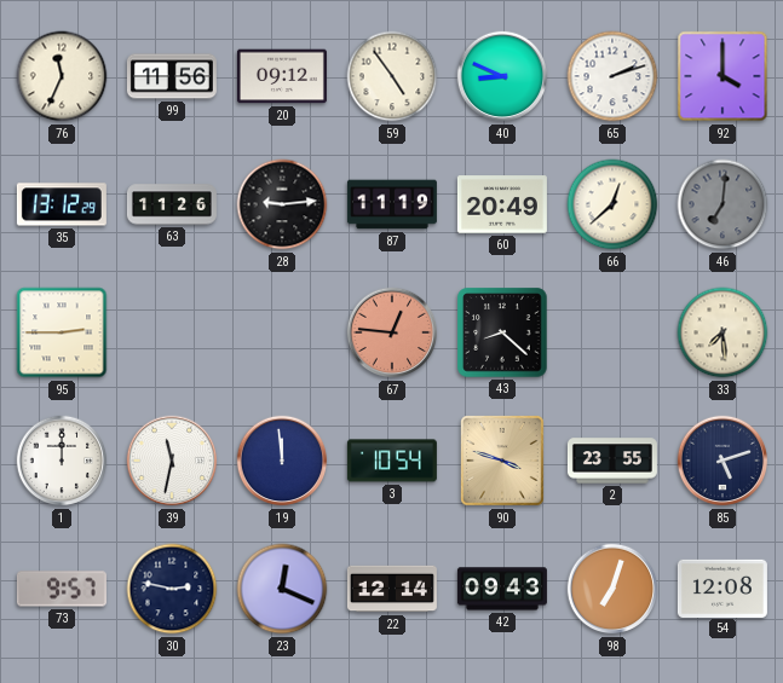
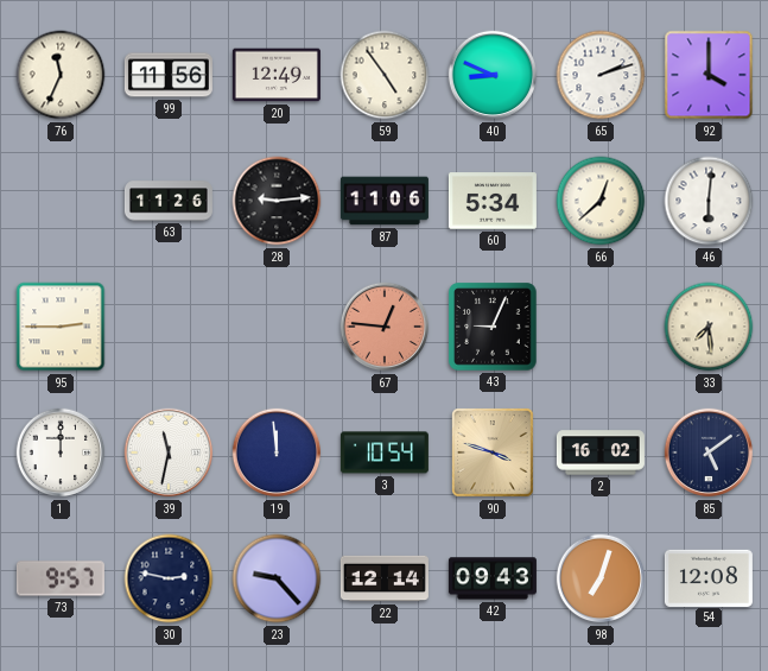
20: 09:12 -> 12:49 (277, 75)
35: 13:12 -> none (62, 204)
87: 11:19 -> 11:06 (385, 201)
60: 20:49 -> 5:34 (493, 201)
46: 7:01 -> 6:01 (709, 201)
46 dial: grey -> white (709, 201)
43: 8:22 -> 9:04 (493, 327)
2: 23:55 -> 16:02 (601, 452)
85: 5:12 -> 5:09 (709, 452)
23: 12:19 -> 9:23 (277, 578)
